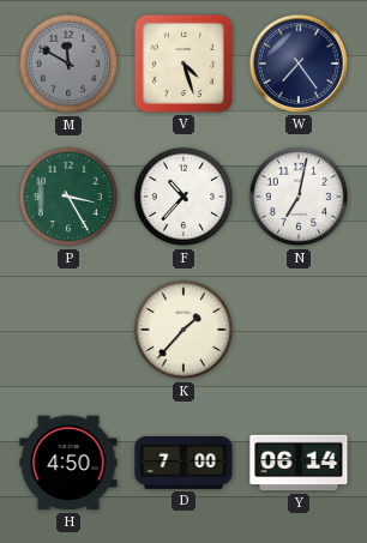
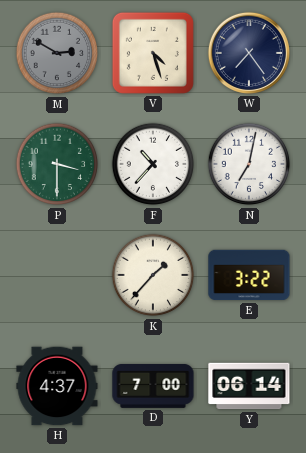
M: 11:50 -> 2:50 (57, 53)
P: 3:25 -> 3:30 (57, 164)
E: none -> 3:22 (249, 275)
H: 4:50 -> 4:37 (57, 386)
